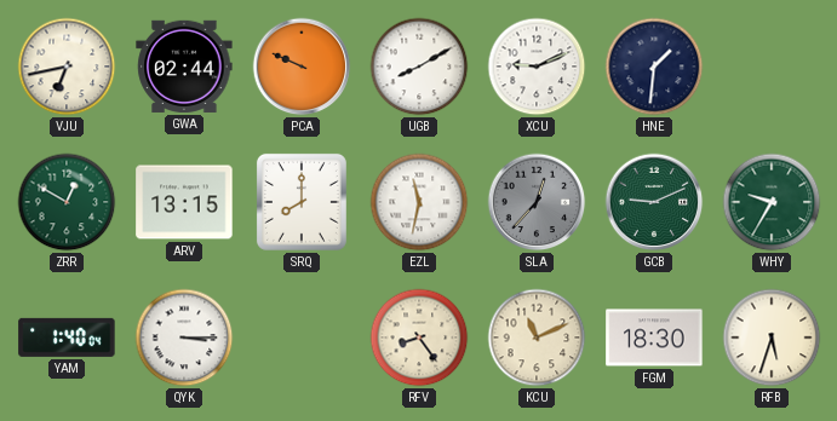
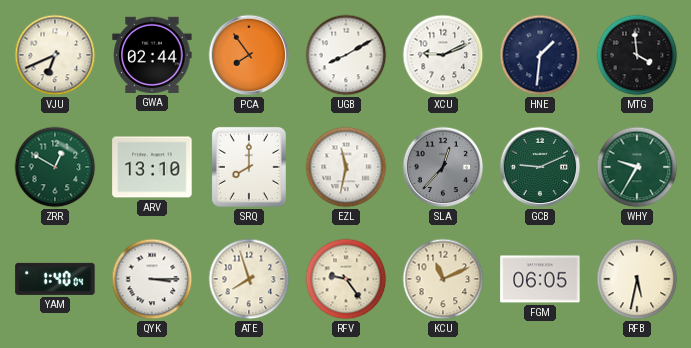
VJU: 6:43 -> 6:41 (55, 55)
PCA: 9:49 -> 7:54 (249, 55)
MTG: none -> 3:59 (637, 55)
ARV: 13:15 -> 13:10 (152, 167)
ATE: none -> 7:57 (249, 279)
RFV: 8:24 -> 9:24 (346, 279)
FGM: 18:30 -> 06:05 (540, 279)
RFB: 5:33 -> 5:32 (637, 279)
